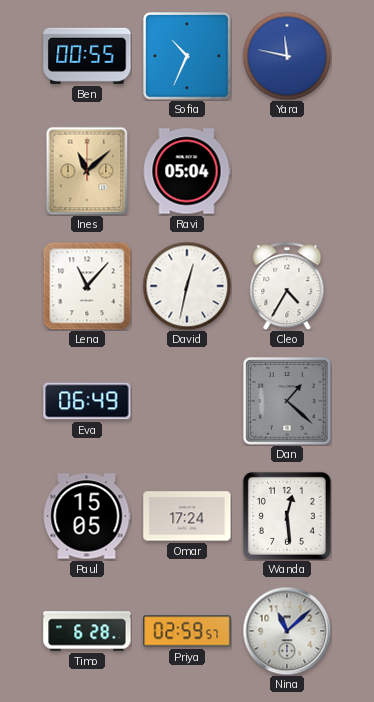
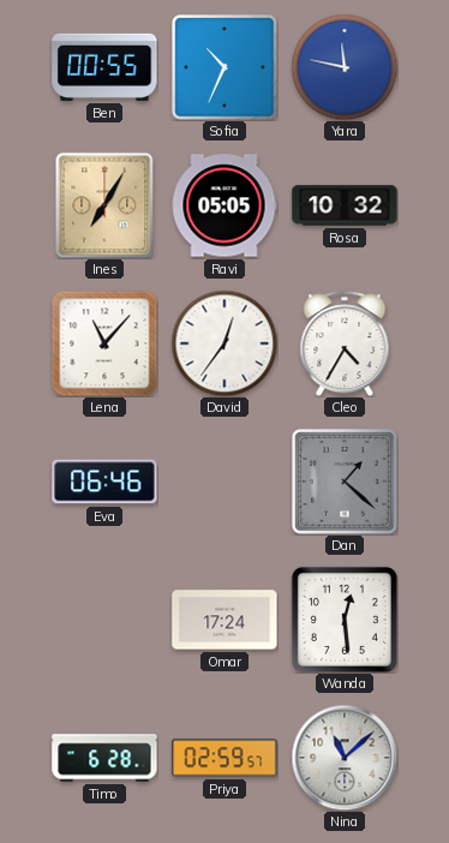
Ines: 11:08 -> 7:05 (104, 205)
Ravi: 05:04 -> 05:05 (224, 205)
Rosa: none -> 10:32 (345, 205)
David: 12:32 -> 12:36 (224, 343)
Eva: 06:49 -> 06:46 (104, 482)
Paul: 15:05 -> none (87, 516)
